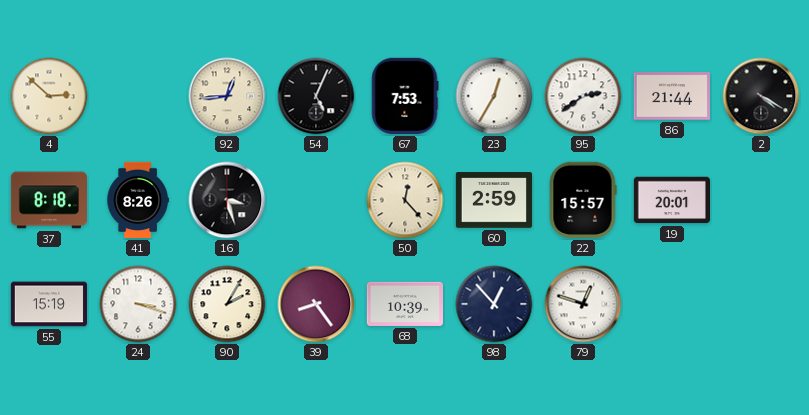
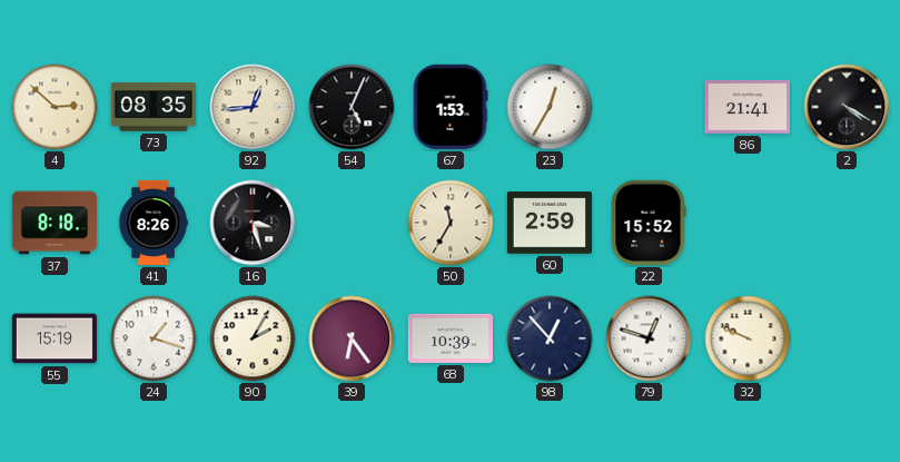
73: none -> 08:35 (152, 107)
67: 7:53 -> 1:53 (451, 107)
95: 2:39 -> none (583, 96)
86: 21:44 -> 21:41 (748, 107)
50: 12:23 -> 11:35 (451, 223)
22: 15:57 -> 15:52 (649, 223)
19: 20:01 -> none (671, 200)
24: 3:18 -> 1:18 (154, 338)
39: 8:24 -> 6:24 (352, 338)
32: none -> 9:49 (748, 338)
